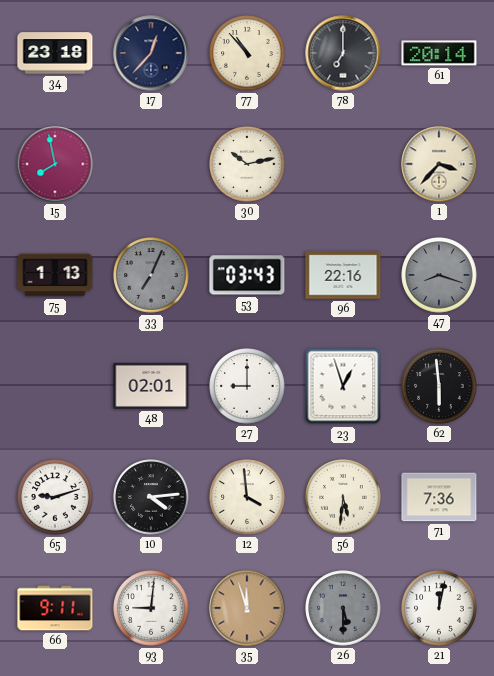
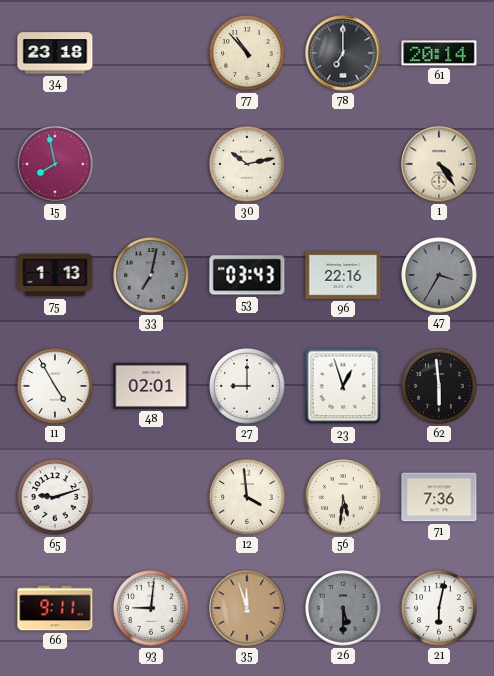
17: 12:37 -> none (151, 53)
1: 3:37 -> 4:24 (439, 164)
33: 7:04 -> 7:02 (151, 275)
47: 8:18 -> 3:35 (439, 275)
11: none -> 4:55 (55, 386)
10: 4:14 -> none (151, 497)
21: 12:02 -> 6:02 (439, 608)
